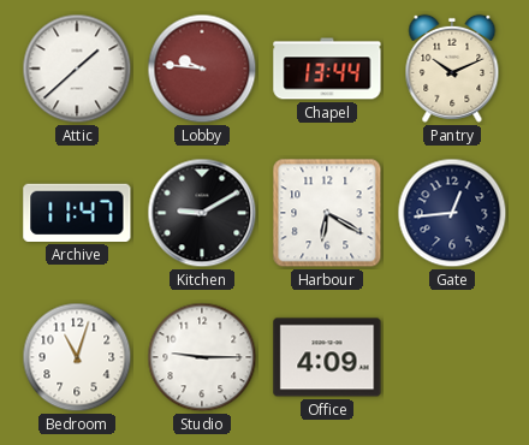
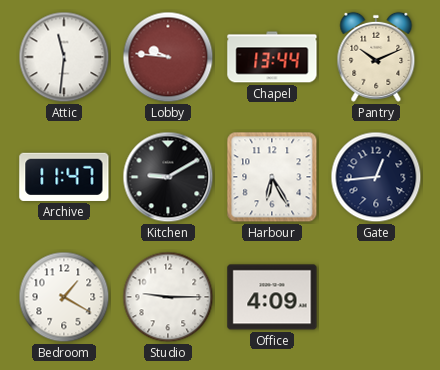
Attic: 1:38 -> 11:31 (64, 57)
Harbour: 6:20 -> 6:25 (272, 177)
Bedroom: 11:03 -> 1:20 (64, 297)
